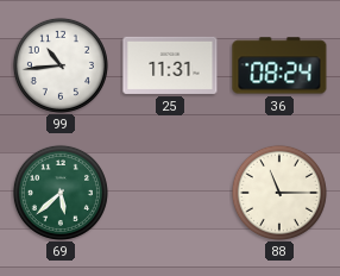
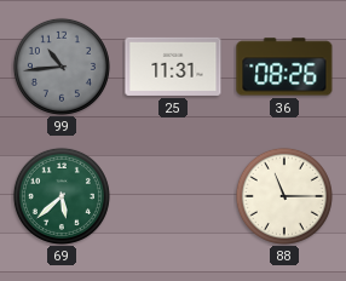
99 dial: white -> grey (62, 67)
36: 08:24 -> 08:26 (284, 67)
